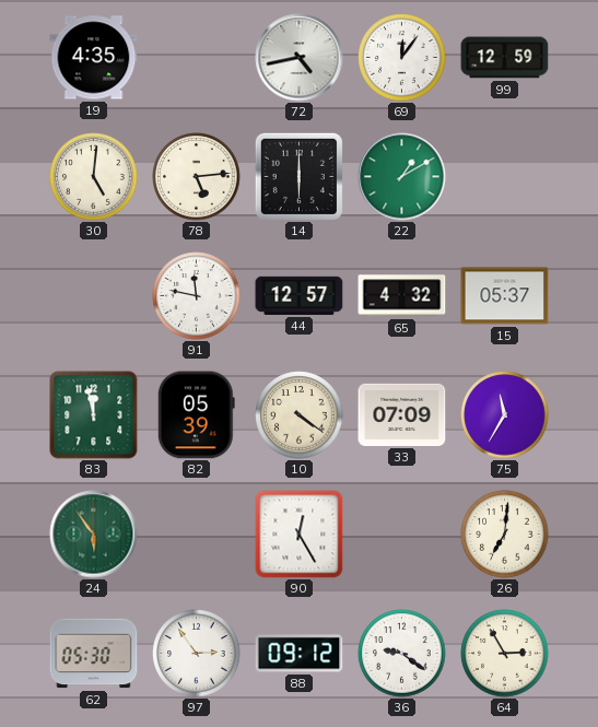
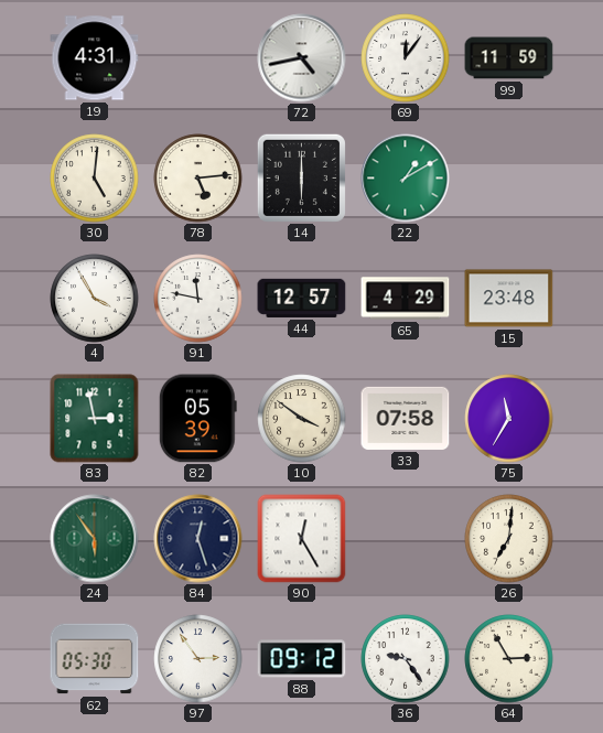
19: 4:35 -> 4:31 (95, 58)
99: 12:59 -> 11:59 (509, 58)
4: none -> 3:55 (95, 299)
65: 4:32 -> 4:29 (406, 299)
15: 05:37 -> 23:48 (509, 299)
83: 11:58 -> 2:58 (95, 419)
10: 4:21 -> 3:51 (302, 419)
33: 07:09 -> 07:58 (406, 418)
84: none -> 12:27 (198, 539)
36: 9:21 -> 9:24 (406, 659)
